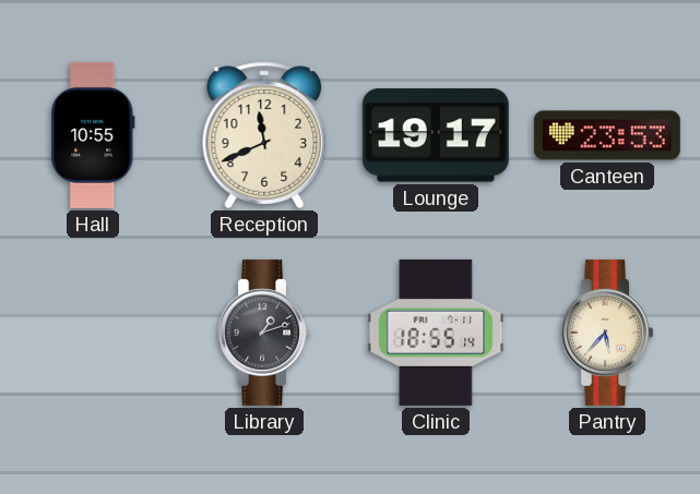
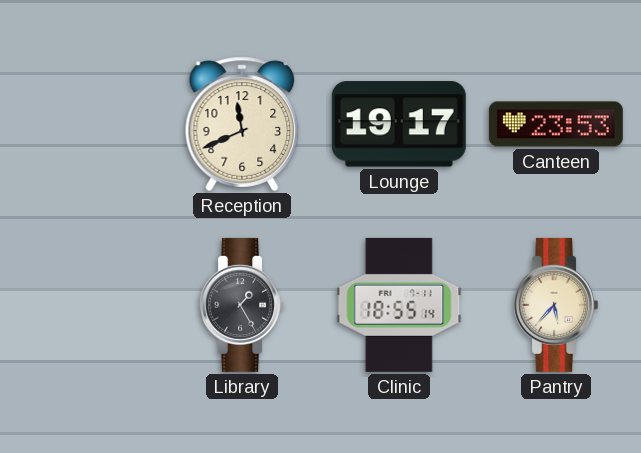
Hall: 10:55 -> none (93, 135)
Library: 1:12 -> 1:25 (241, 305)
